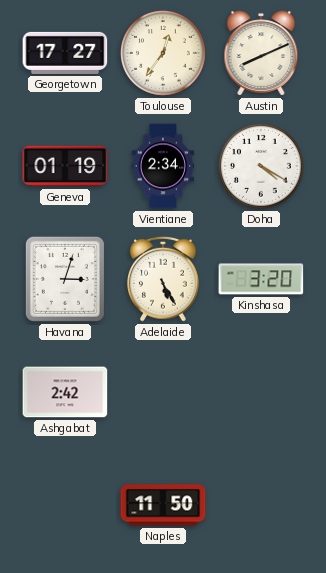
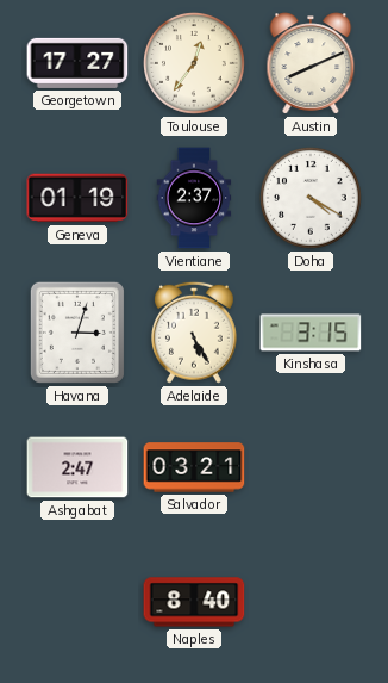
Vientiane: 2:34 -> 2:37 (194, 198)
Kinshasa: 3:20 -> 3:15 (311, 333)
Ashgabat: 2:42 -> 2:47 (77, 467)
Salvador: none -> 03:21 (194, 467)
Naples: 11:50 -> 8:40 (194, 602)
